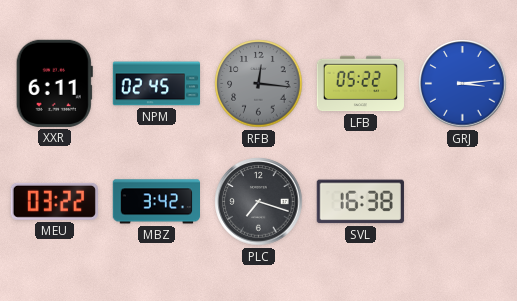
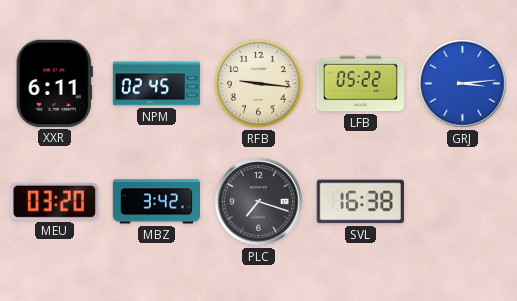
RFB: 12:16 -> 9:16 (259, 84)
RFB dial: grey -> cream (259, 84)
MEU: 03:22 -> 03:20 (54, 201)
